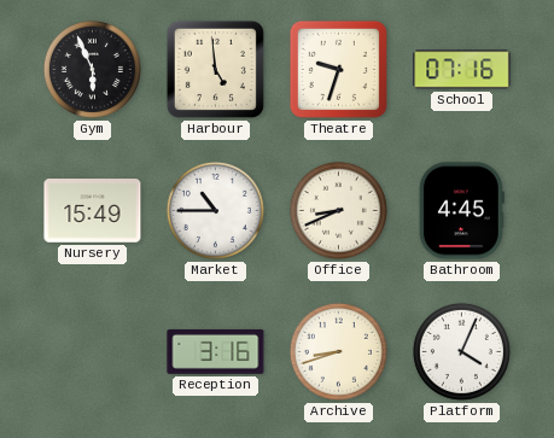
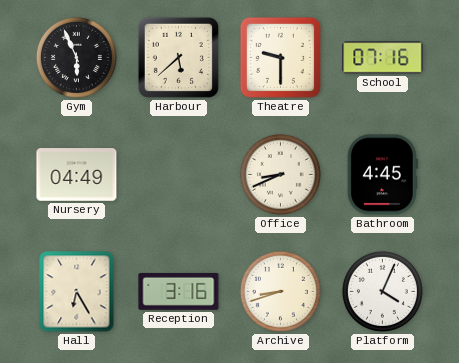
Harbour: 4:59 -> 5:38 (178, 57)
Theatre: 9:33 -> 9:30 (280, 57)
Nursery: 15:49 -> 04:49 (77, 175)
Market: 10:45 -> none (215, 210)
Hall: none -> 6:25 (77, 292)
